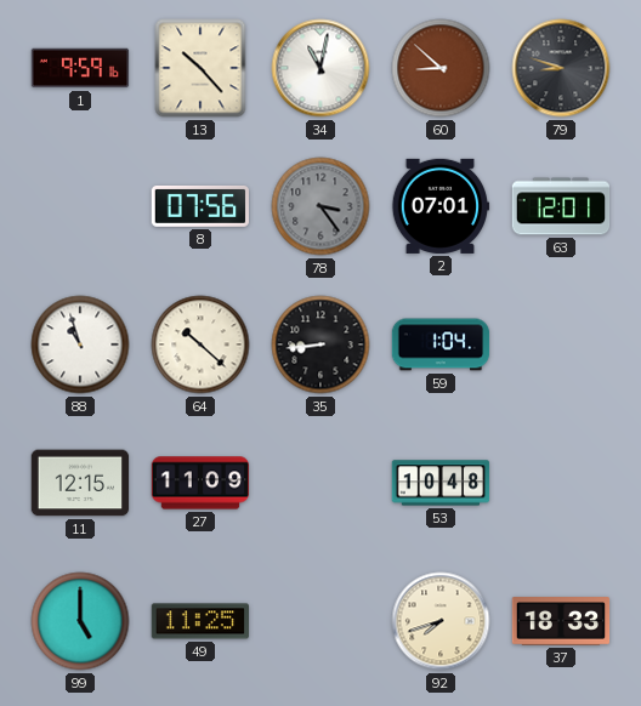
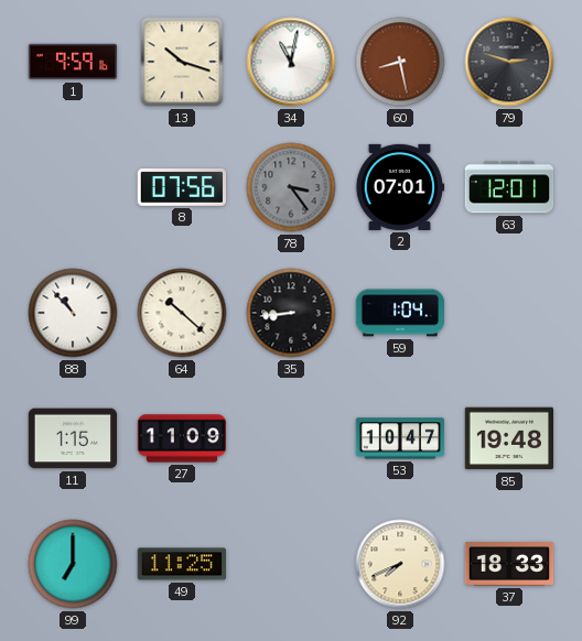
13: 10:23 -> 10:18 (182, 62)
60: 8:52 -> 8:28 (400, 62)
79: 8:48 -> 2:48 (509, 62)
88: 10:57 -> 10:53 (73, 313)
11: 12:15 -> 1:15 (73, 438)
53: 10:48 -> 10:47 (400, 438)
85: none -> 19:48 (509, 438)
99: 5:00 -> 7:00 (73, 564)
92: 7:42 -> 7:41 (400, 564)
